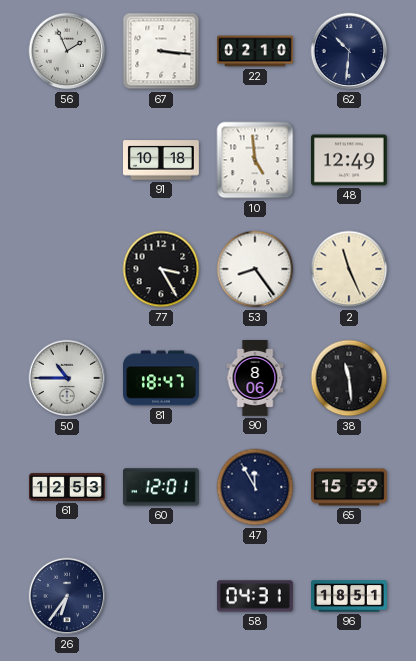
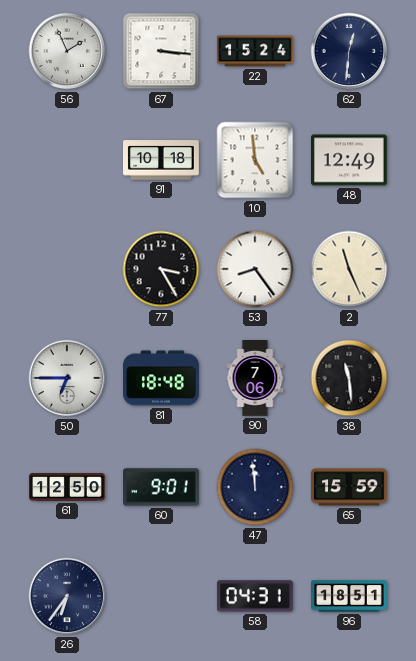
22: 02:10 -> 15:24 (256, 51)
62: 10:31 -> 12:31 (349, 51)
50: 10:45 -> 6:45 (67, 378)
81: 18:47 -> 18:48 (162, 378)
90: 8:06 -> 7:06 (255, 379)
61: 12:53 -> 12:50 (68, 487)
60: 12:01 -> 9:01 (162, 487)
47: 11:55 -> 11:59 (255, 487)
